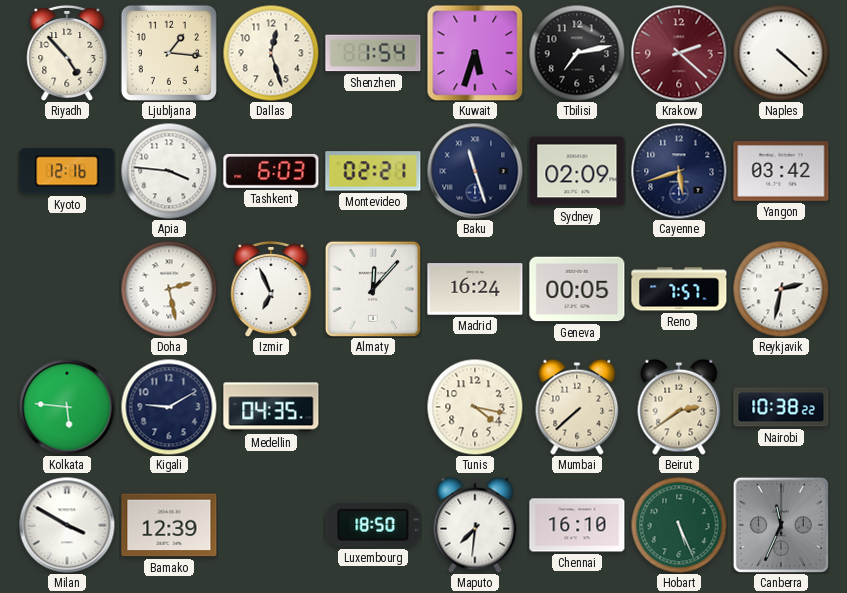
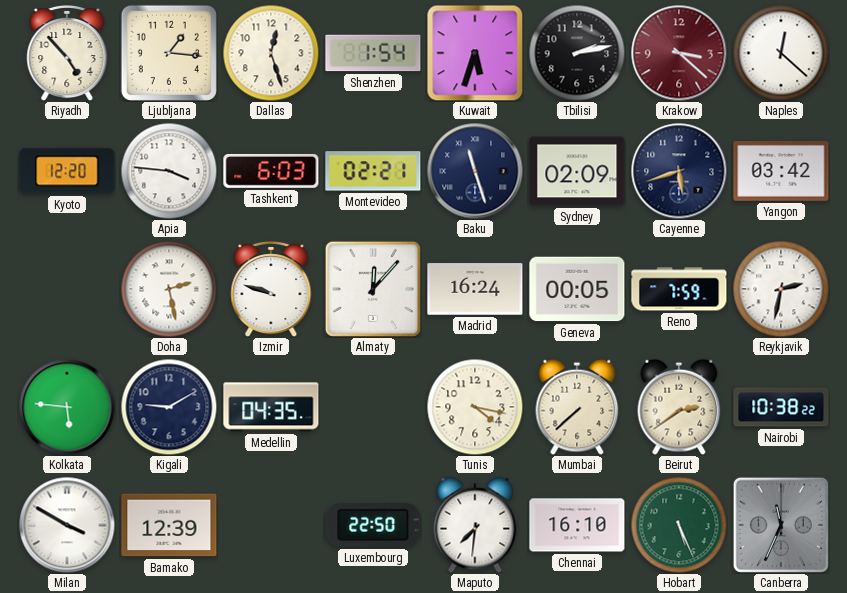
Tbilisi: 7:13 -> 2:13 (577, 53)
Krakow: 2:22 -> 3:22 (679, 53)
Naples: 4:22 -> 12:22 (781, 53)
Kyoto: 12:16 -> 12:20 (67, 171)
Izmir: 6:56 -> 9:48 (271, 289)
Reno: 7:57 -> 7:59 (679, 289)
Luxembourg: 18:50 -> 22:50 (373, 525)
